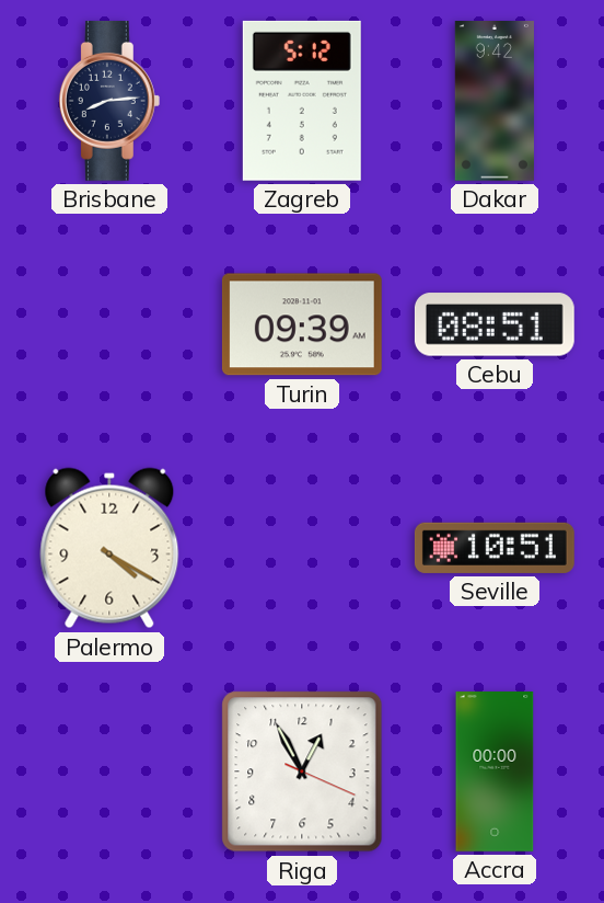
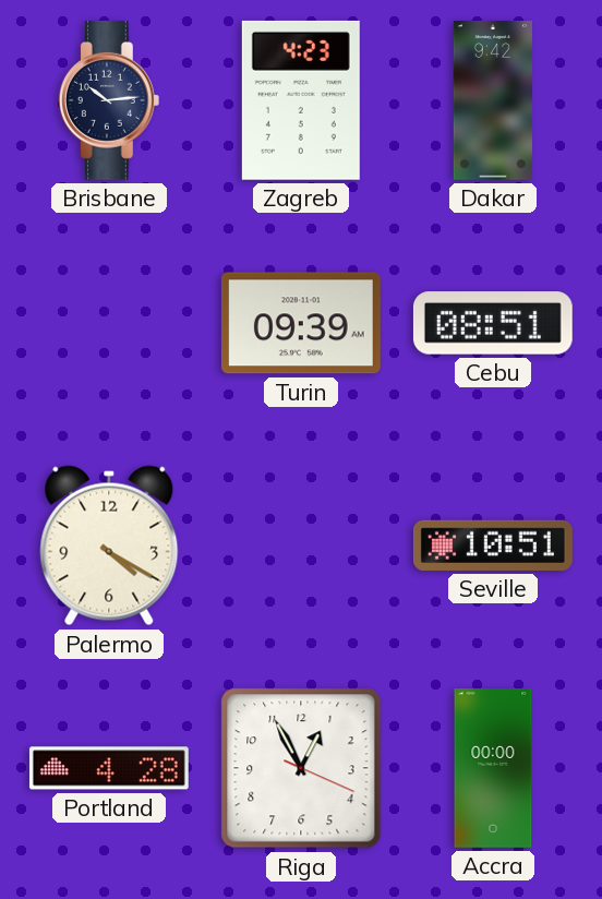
Brisbane: 8:14 -> 10:14 (109, 100)
Zagreb: 5:12 -> 4:23 (301, 100)
Portland: none -> 4:28 (109, 768)
